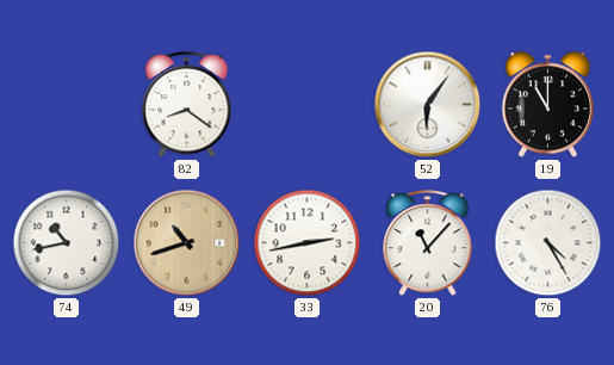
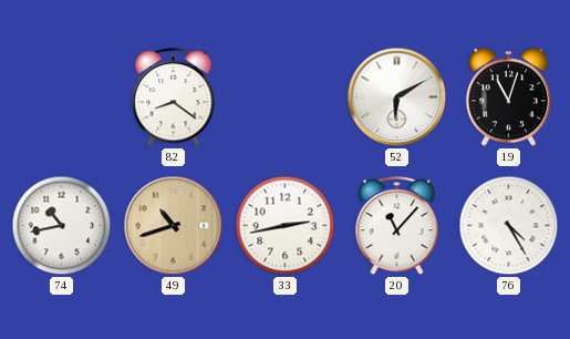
52: 6:06 -> 6:10 (397, 97)
19: 11:00 -> 11:03 (509, 97)
